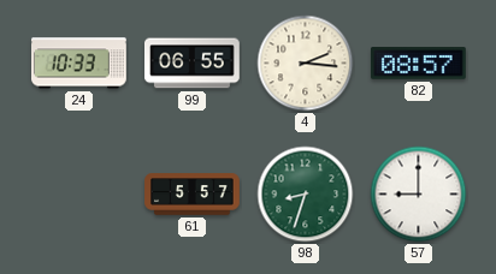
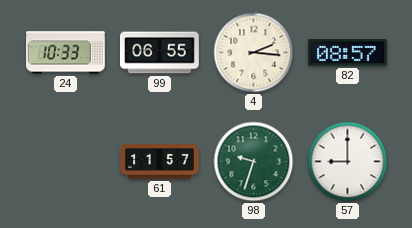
61: 5:57 -> 11:57 (160, 162)
98: 8:33 -> 9:33 (254, 162)
